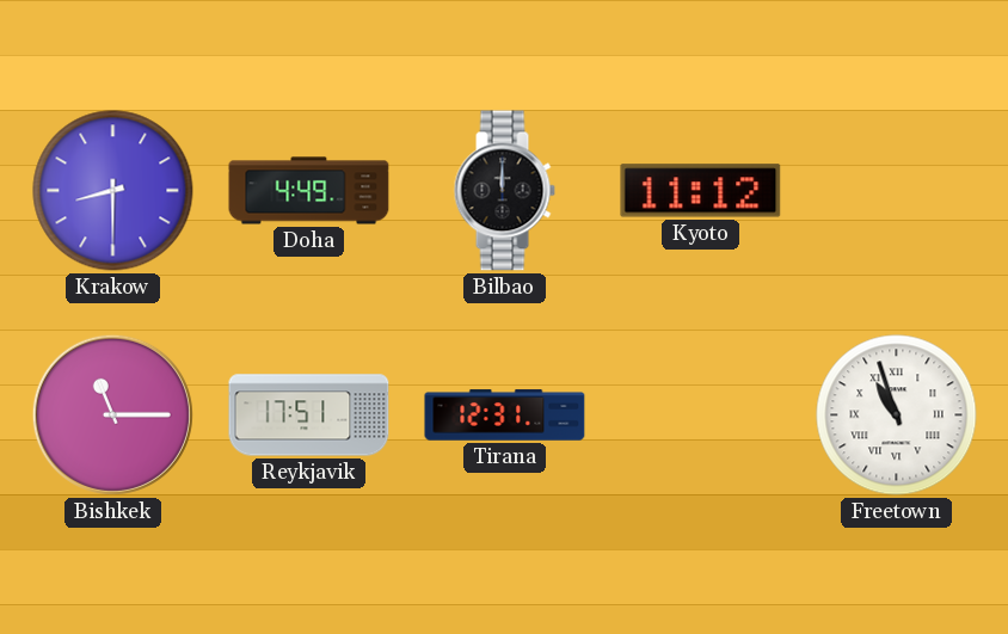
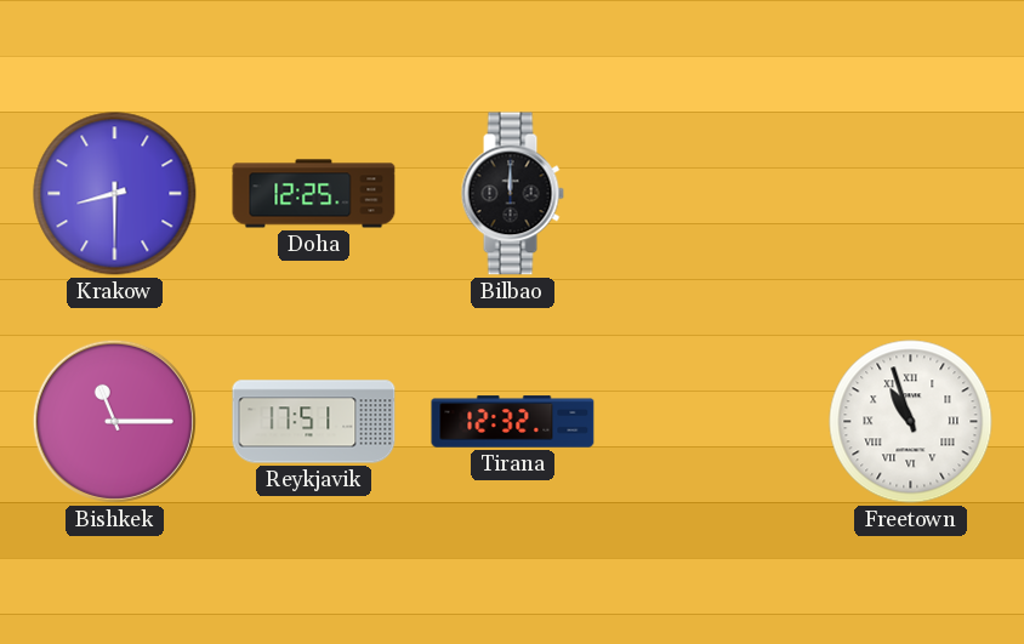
Doha: 4:49 -> 12:25 (314, 194)
Kyoto: 11:12 -> none (701, 191)
Tirana: 12:31 -> 12:32 (513, 422)
